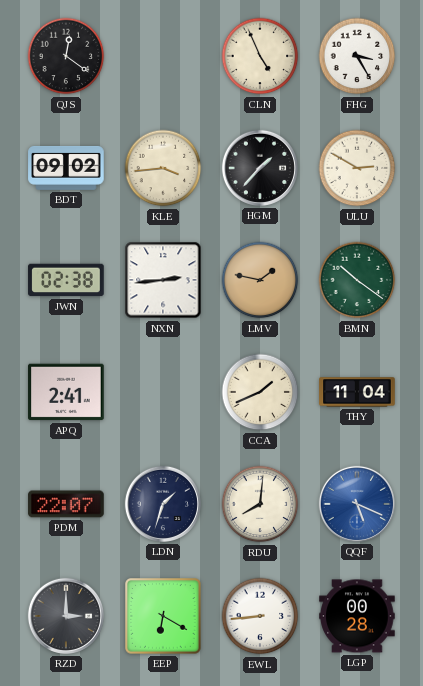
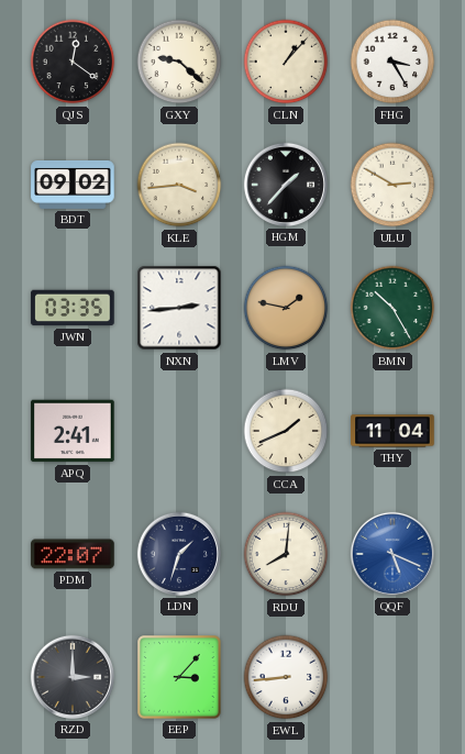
GXY: none -> 9:22 (179, 62)
CLN: 4:56 -> 1:07 (286, 62)
JWN: 02:38 -> 03:35 (73, 308)
BMN: 10:21 -> 10:25 (392, 308)
EEP: 6:20 -> 3:07 (179, 677)
LGP: 00:28 -> none (357, 616)
